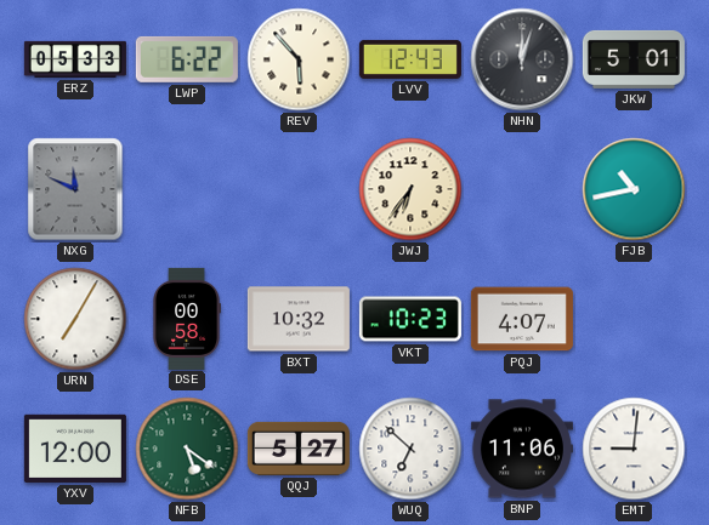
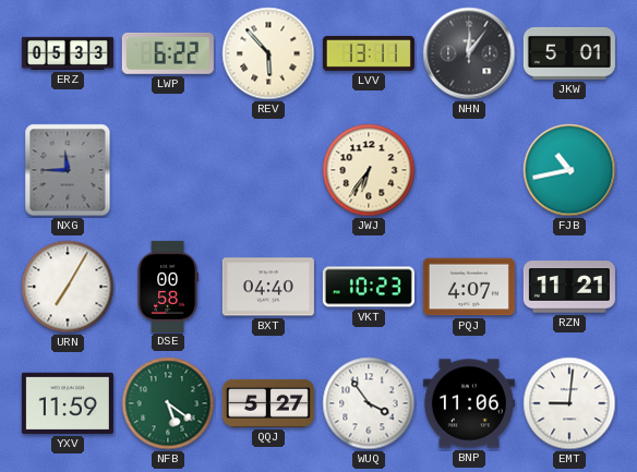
LVV: 12:43 -> 13:11 (369, 53)
NHN: 12:03 -> 12:06 (469, 53)
NXG: 11:49 -> 11:45 (68, 170)
BXT: 10:32 -> 04:40 (268, 287)
RZN: none -> 11:21 (569, 287)
YXV: 12:00 -> 11:59 (68, 403)
WUQ: 6:52 -> 3:54 (369, 403)
